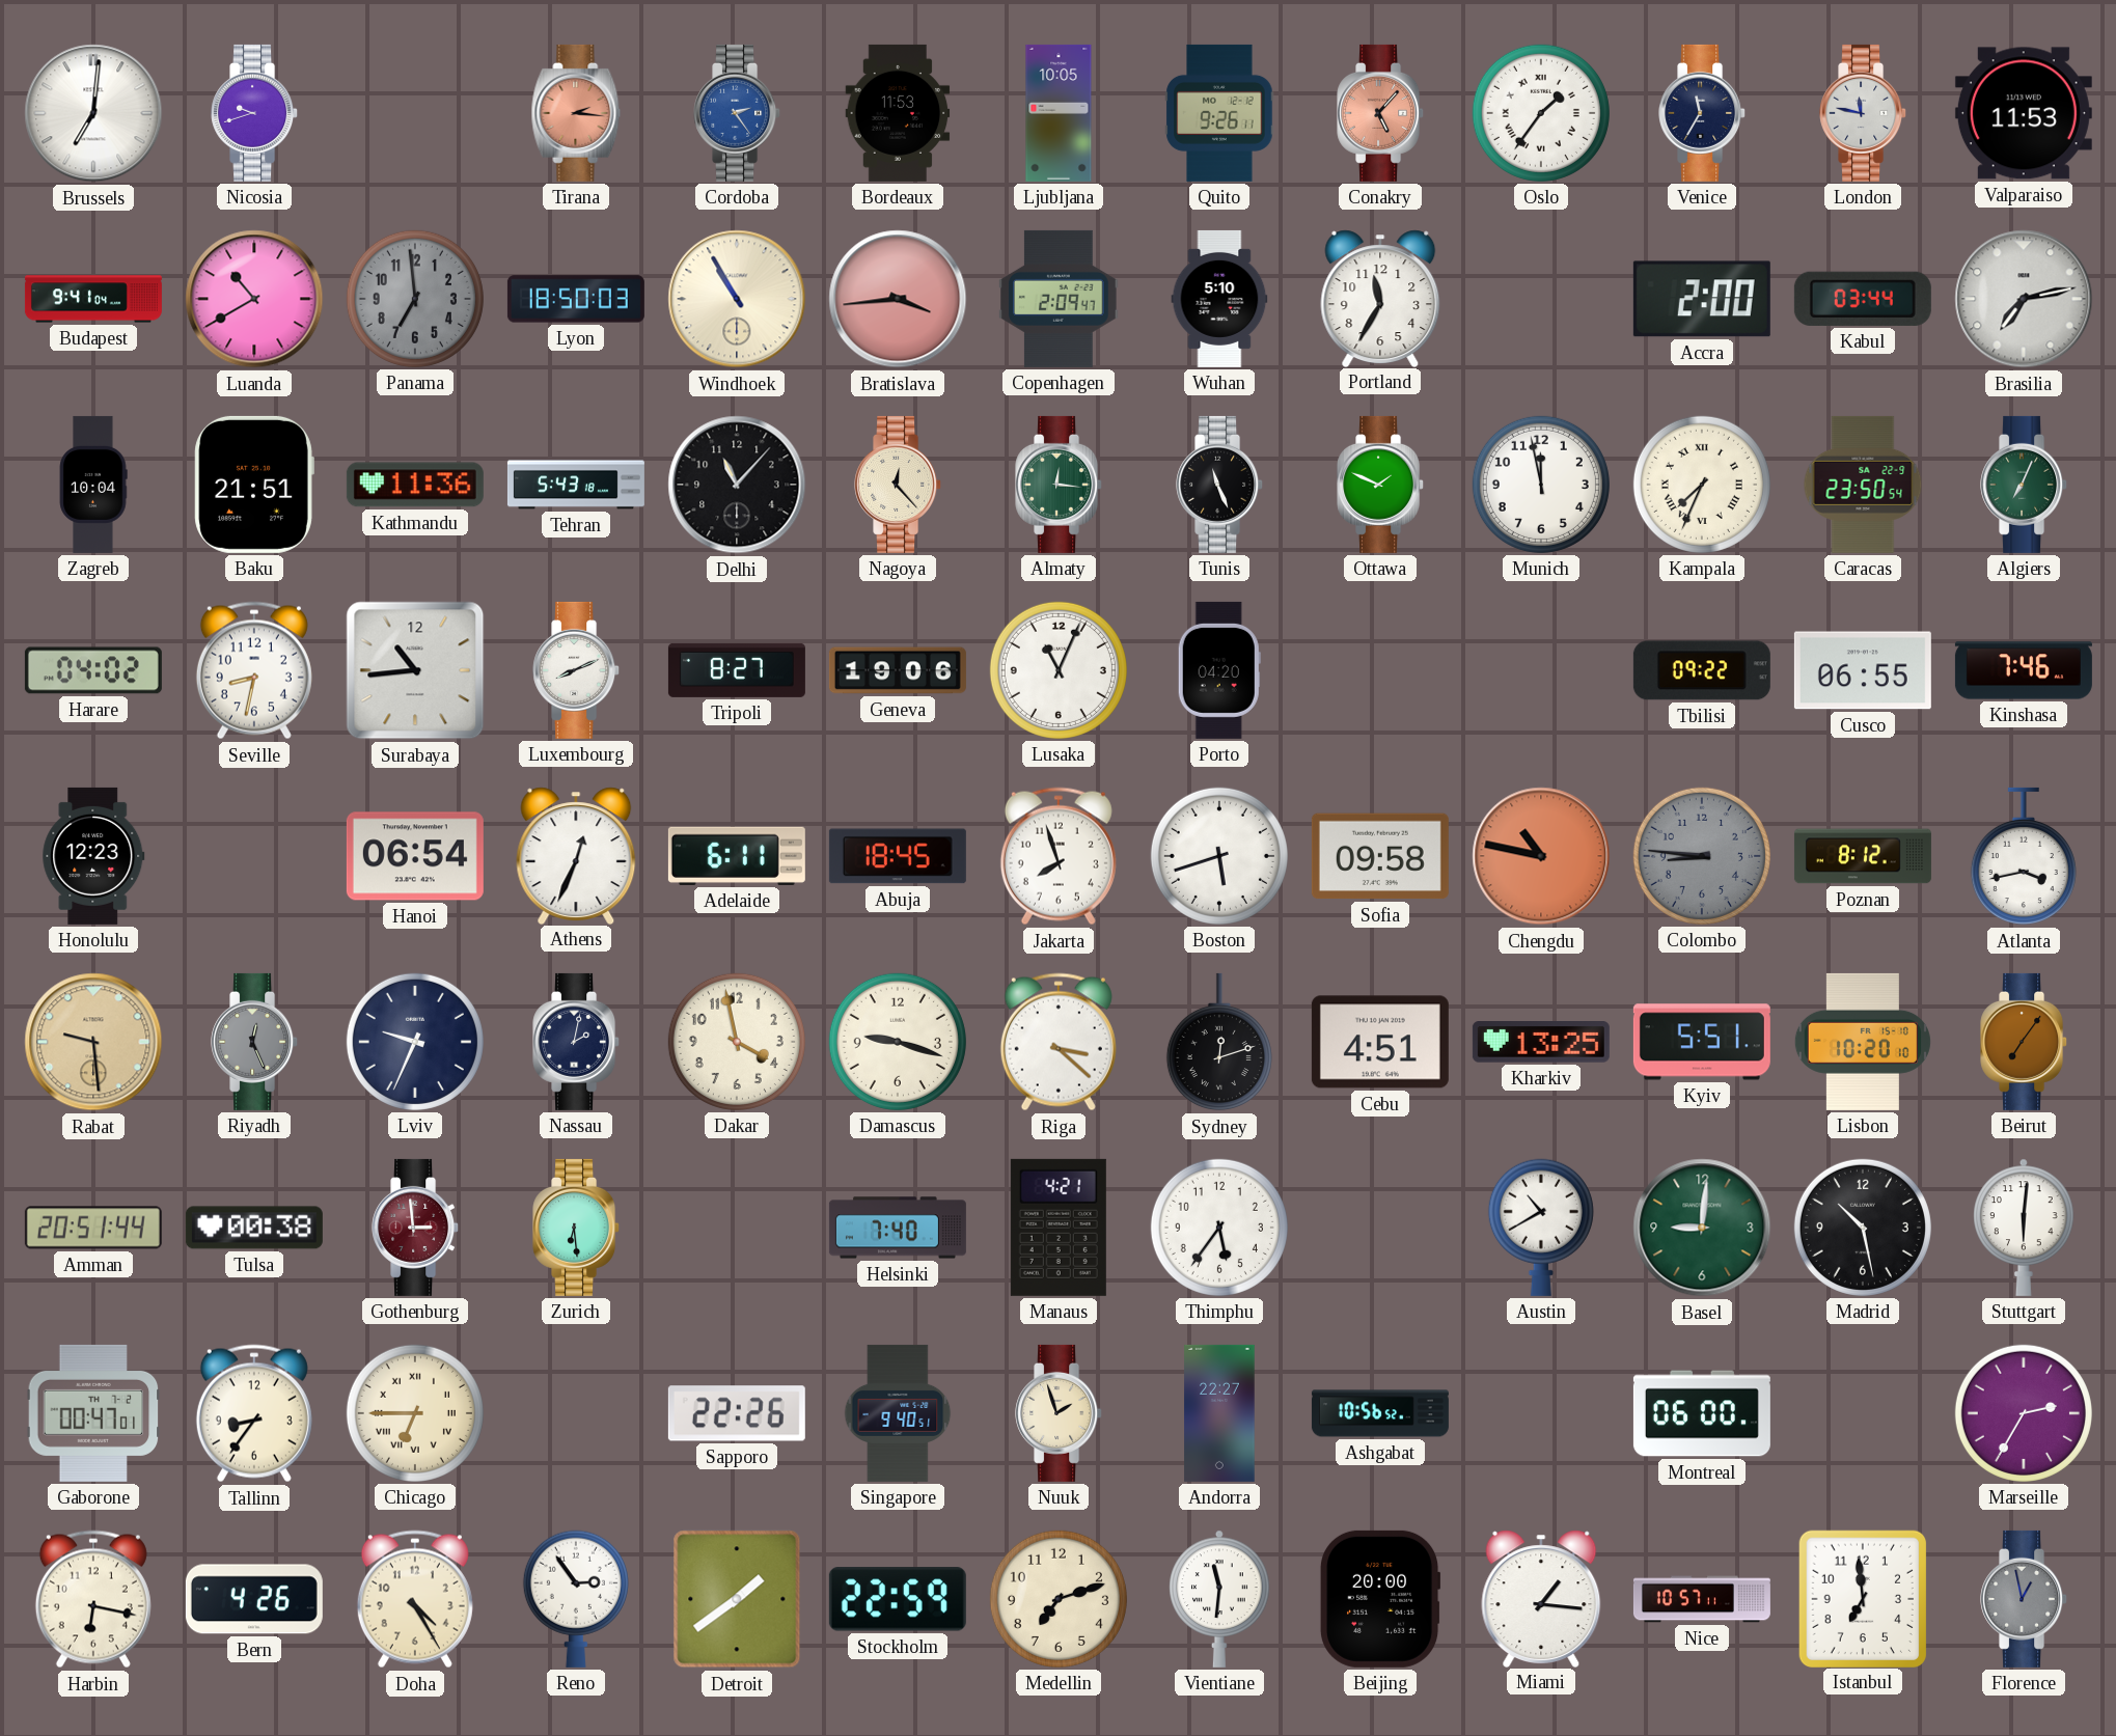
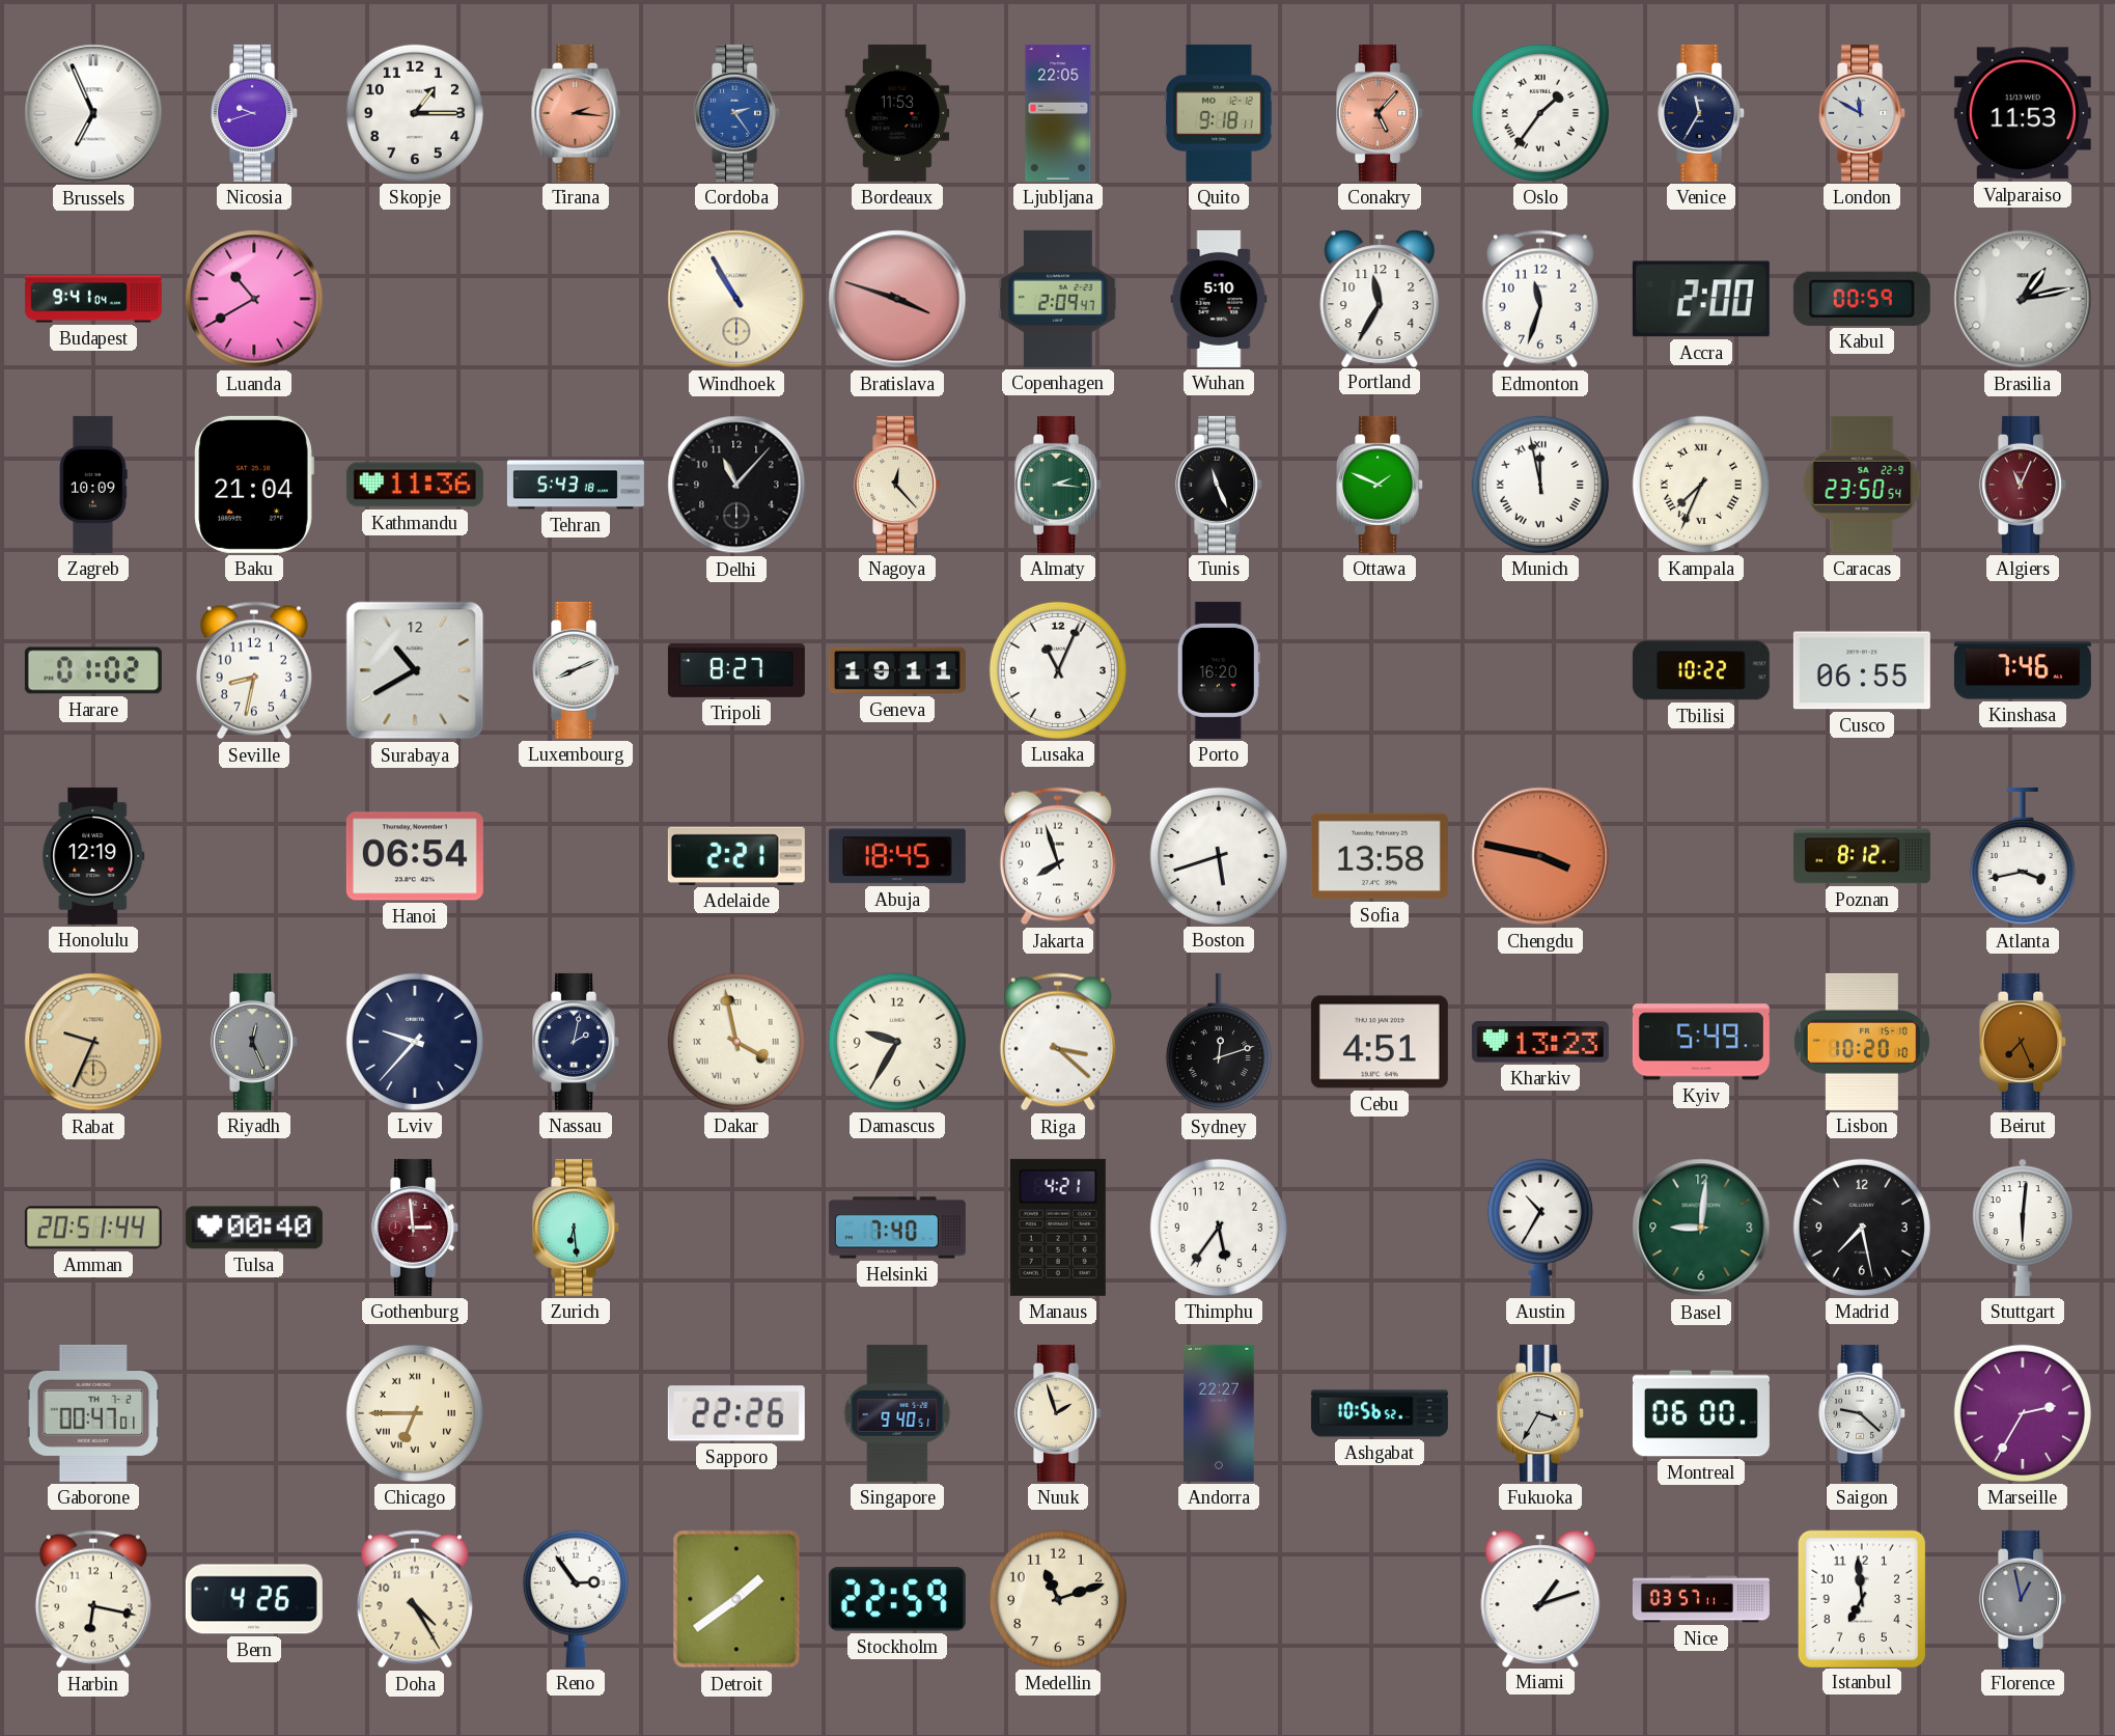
Brussels: 7:01 -> 6:56 (93, 113)
Skopje: none -> 1:15 (415, 113)
Ljubljana: 10:05 -> 22:05 (1058, 113)
Quito: 9:26 -> 9:18 (1219, 113)
London: 11:47 -> 11:50 (1863, 113)
Panama: 6:59 -> none (415, 299)
Lyon: 18:50 -> none (576, 299)
Bratislava: 3:44 -> 3:48 (897, 299)
Edmonton: none -> 11:33 (1540, 299)
Kabul: 03:44 -> 00:59 (1862, 299)
Brasilia: 7:13 -> 1:13 (2023, 299)
Zagreb: 10:04 -> 10:09 (93, 485)
Baku: 21:51 -> 21:04 (254, 485)
Almaty: 12:16 -> 2:16 (1059, 485)
Munich numerals: Arabic -> Roman (1540, 485)
Algiers: 7:04 -> 11:04 (2024, 485)
Algiers dial: green -> burgundy (2024, 485)
Harare: 04:02 -> 01:02 (93, 670)
Surabaya: 10:44 -> 10:40 (415, 670)
Geneva: 19:06 -> 19:11 (897, 670)
Porto: 04:20 -> 16:20 (1219, 670)
Tbilisi: 09:22 -> 10:22 (1701, 670)
Honolulu: 12:23 -> 12:19 (93, 856)
Athens: 12:34 -> none (576, 855)
Adelaide: 6:11 -> 2:21 (736, 856)
Sofia: 09:58 -> 13:58 (1380, 856)
Chengdu: 10:47 -> 3:47 (1540, 856)
Colombo: 8:46 -> none (1702, 856)
Rabat: 9:29 -> 9:34 (93, 1042)
Lviv: 9:34 -> 9:37 (415, 1042)
Dakar numerals: Arabic -> Roman (736, 1042)
Damascus: 9:18 -> 9:35 (897, 1042)
Kharkiv: 13:25 -> 13:23 (1540, 1043)
Kyiv: 5:51 -> 5:49 (1701, 1042)
Beirut: 7:06 -> 7:26 (2024, 1042)
Tulsa: 00:38 -> 00:40 (254, 1228)
Austin: 10:40 -> 10:35 (1540, 1228)
Madrid: 10:28 -> 7:28 (1862, 1228)
Tallinn: 8:36 -> none (254, 1413)
Fukuoka: none -> 3:35 (1541, 1413)
Saigon: none -> 9:22 (1863, 1413)
Medellin: 7:12 -> 11:12 (1058, 1599)
Vientiane: 11:31 -> none (1219, 1599)
Beijing: 20:00 -> none (1380, 1599)
Miami: 1:16 -> 1:12 (1540, 1598)
Nice: 10:57 -> 03:57 (1701, 1599)
